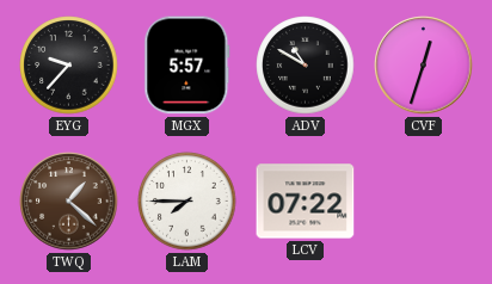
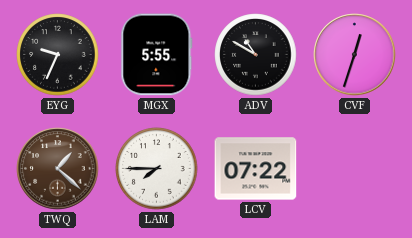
EYG: 9:37 -> 9:34 (58, 55)
MGX: 5:57 -> 5:55 (157, 55)
